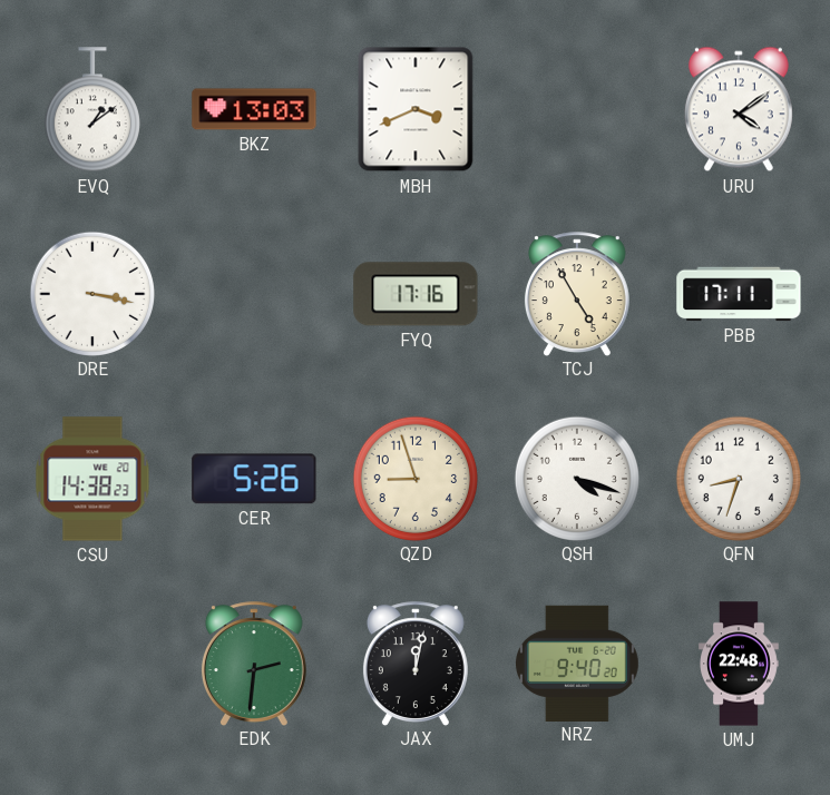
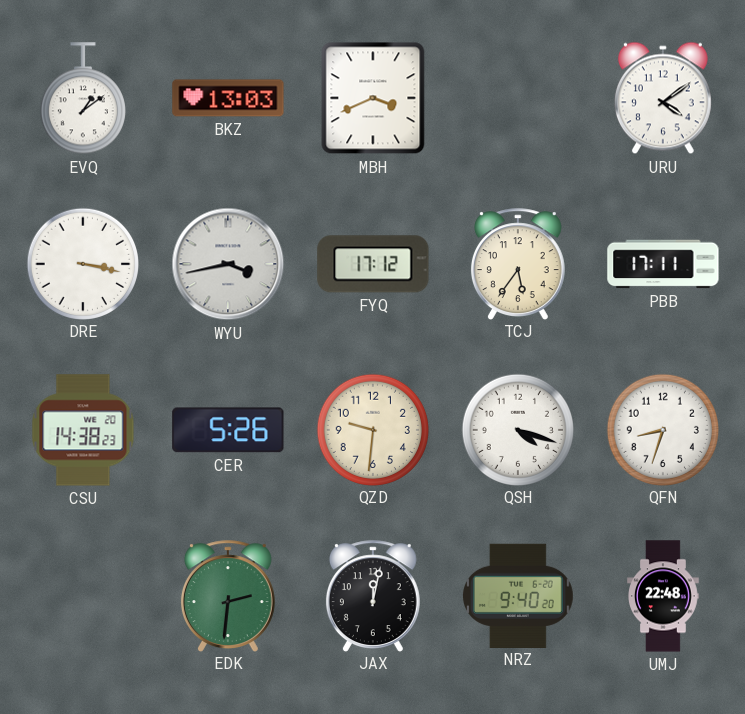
WYU: none -> 3:43 (228, 264)
FYQ: 17:16 -> 17:12 (373, 264)
TCJ: 4:55 -> 5:36 (518, 264)
QZD: 8:57 -> 9:31 (372, 429)
